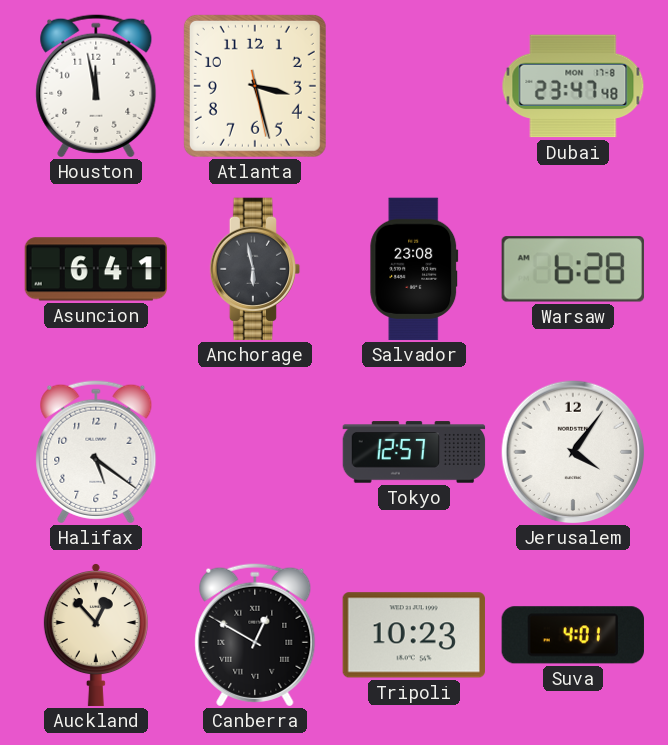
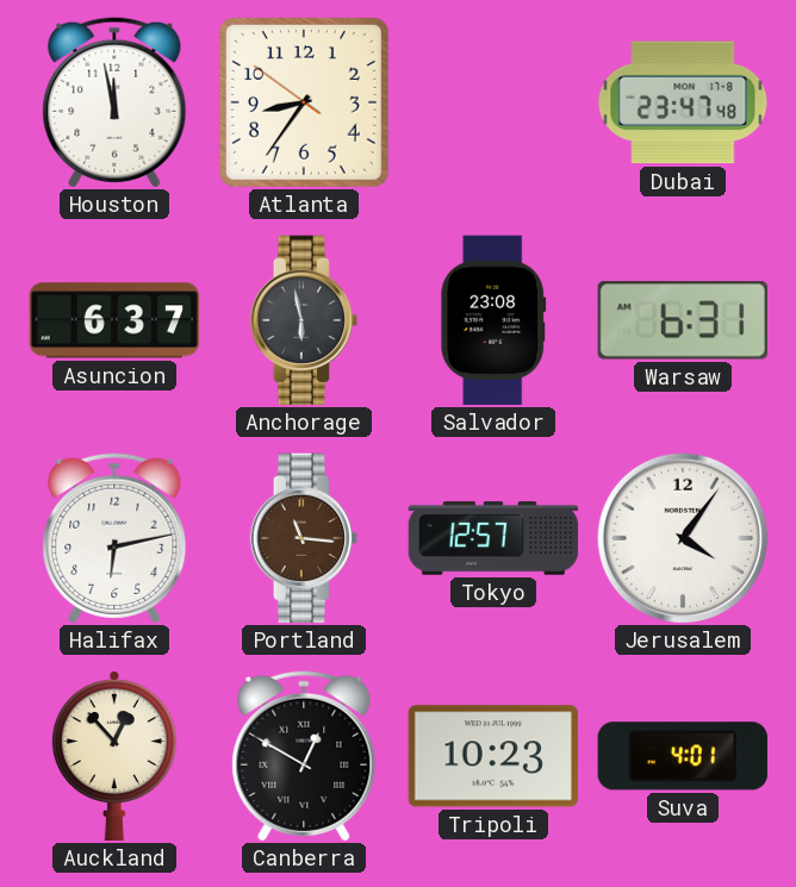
Atlanta: 3:27 -> 8:35 (304, 102)
Asuncion: 6:41 -> 6:37 (114, 320)
Warsaw: 6:28 -> 6:31 (683, 320)
Halifax: 5:21 -> 6:13 (114, 538)
Portland: none -> 11:16 (304, 538)
